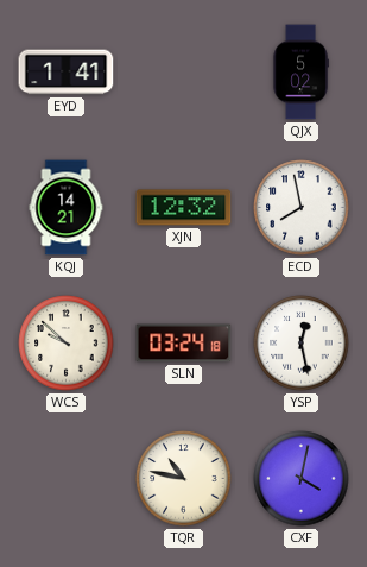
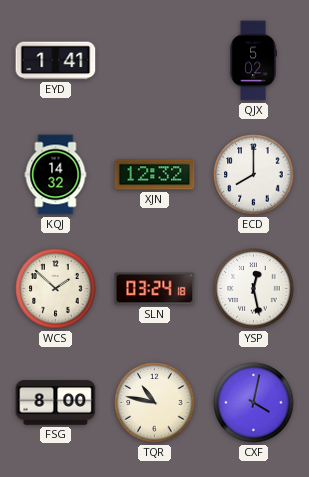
KQJ: 14:21 -> 14:32 (56, 175)
ECD: 7:58 -> 8:00 (254, 175)
WCS: 9:52 -> 1:52 (56, 289)
FSG: none -> 8:00 (56, 403)
